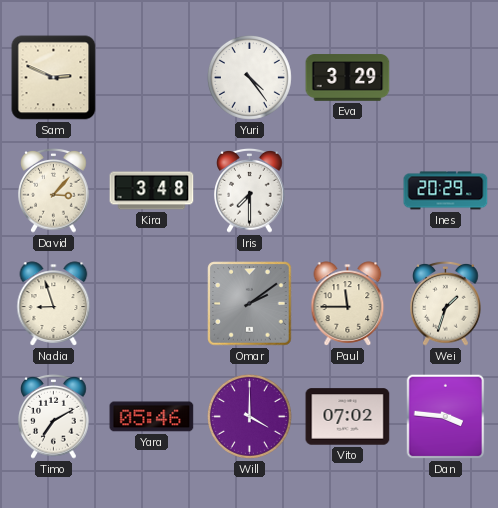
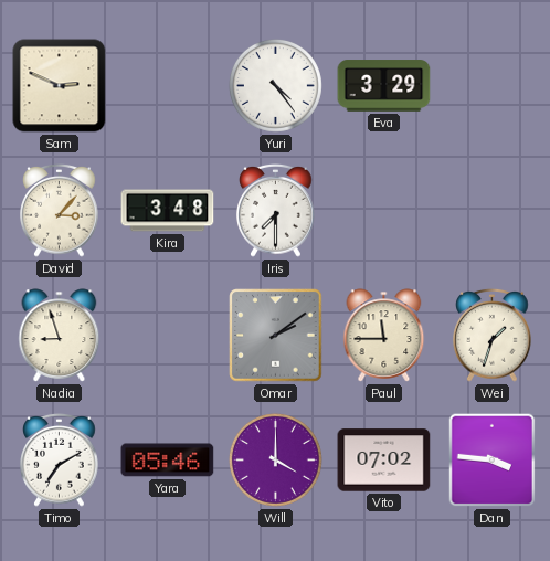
Ines: 20:29 -> none (446, 191)
